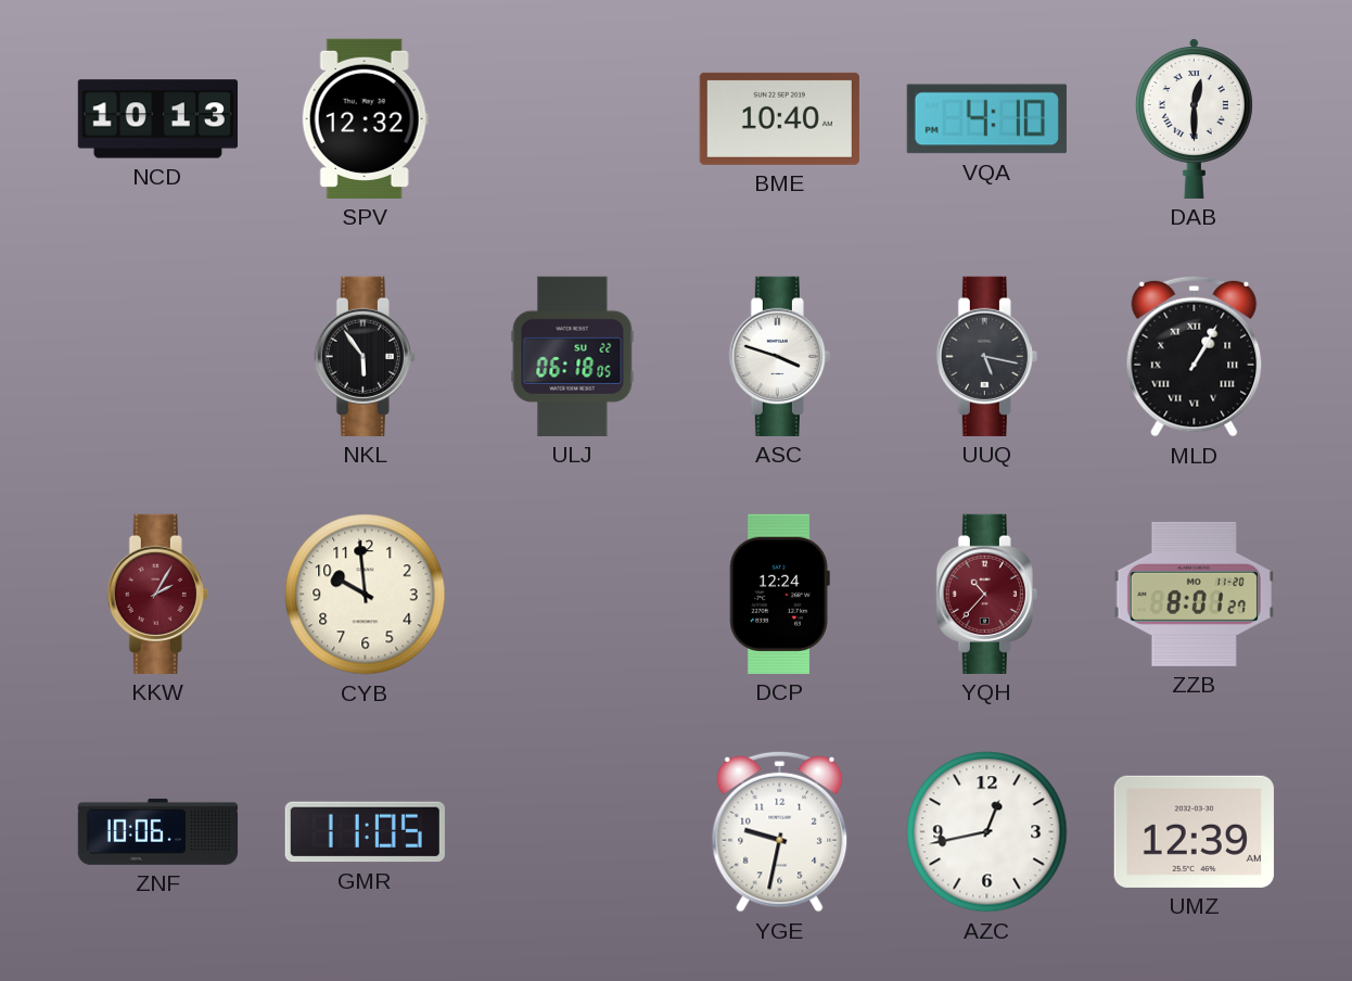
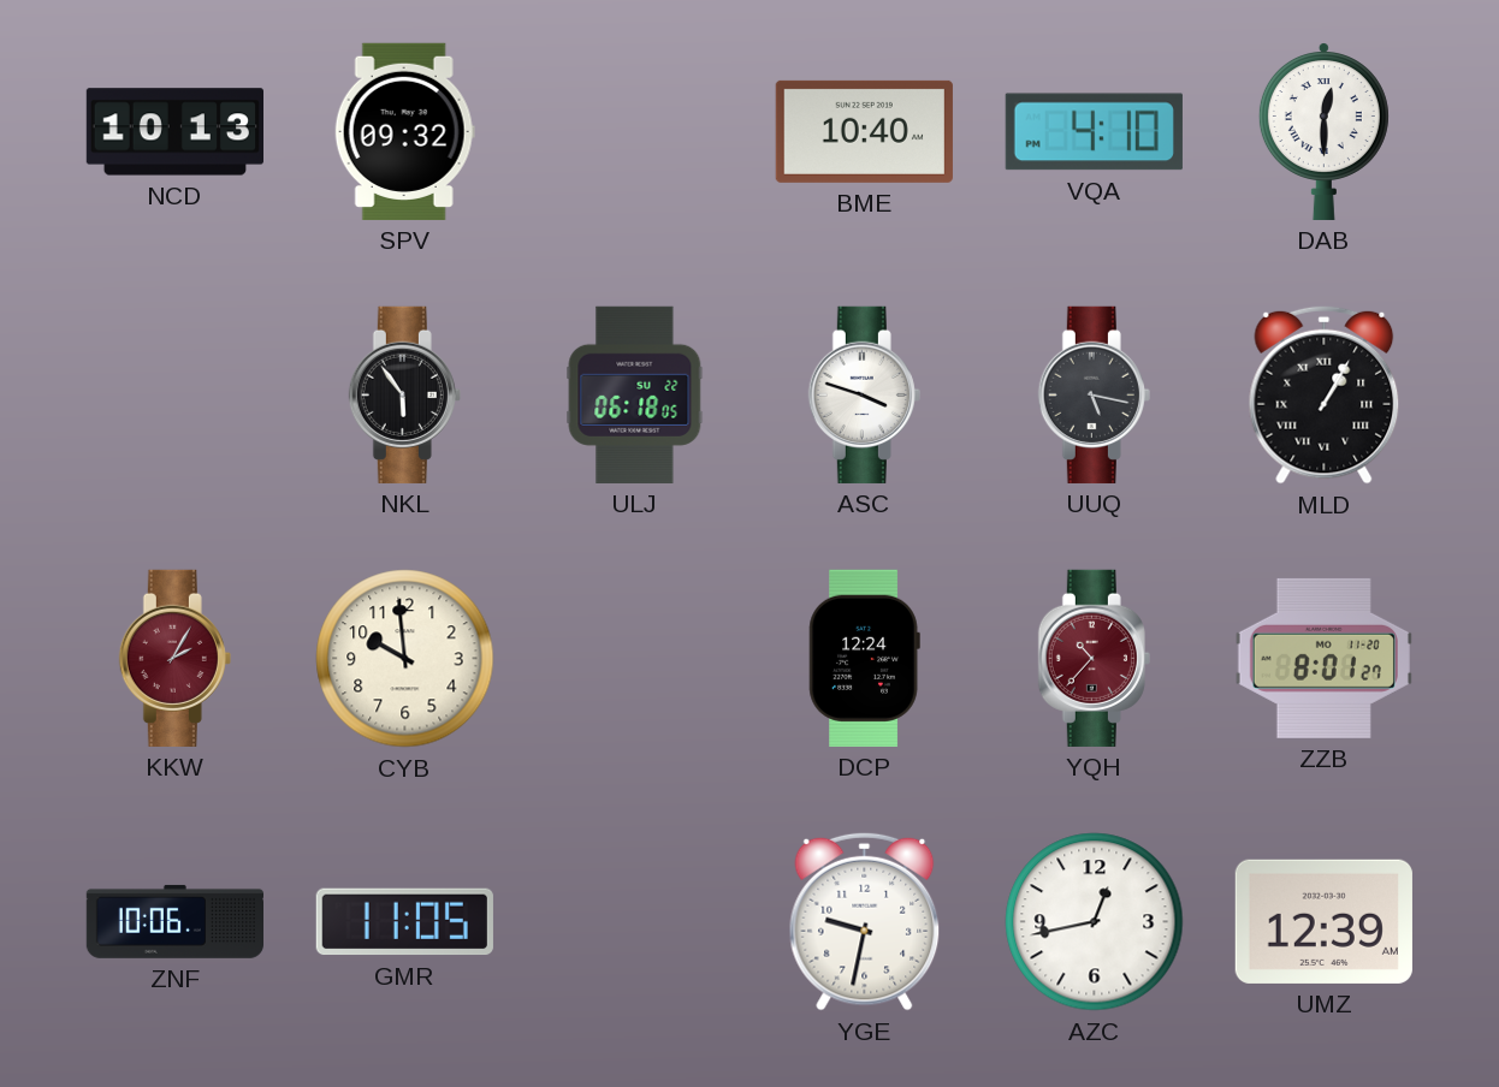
SPV: 12:32 -> 09:32 (404, 131)
